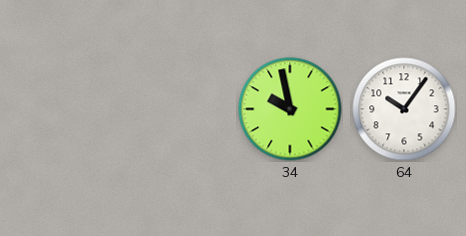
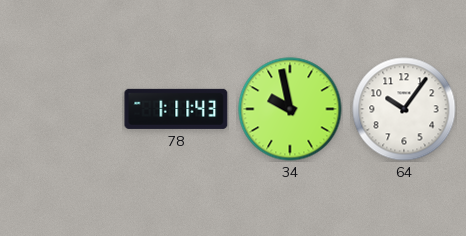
78: none -> 1:11 (176, 109)
